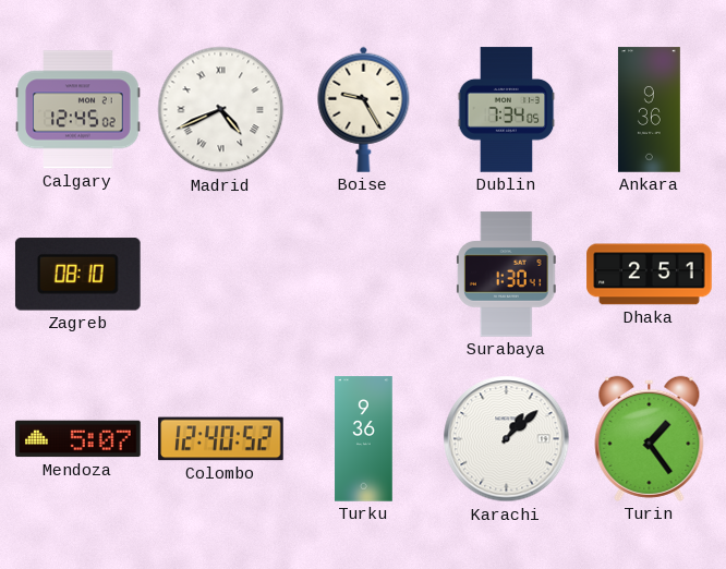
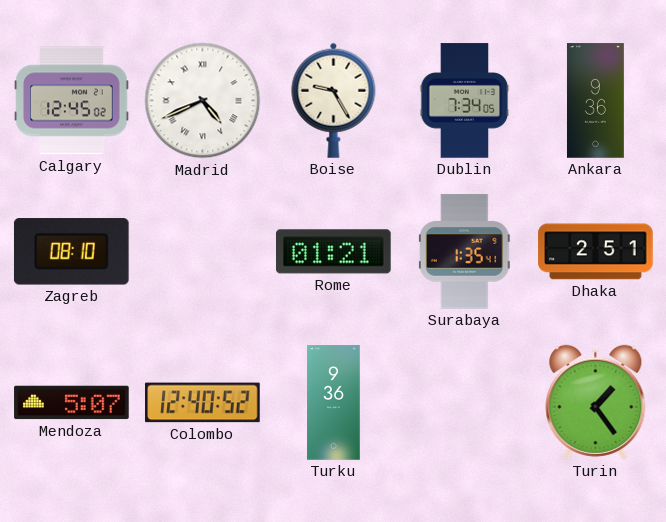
Rome: none -> 01:21 (334, 252)
Surabaya: 1:30 -> 1:35 (465, 252)
Karachi: 1:08 -> none (507, 439)
